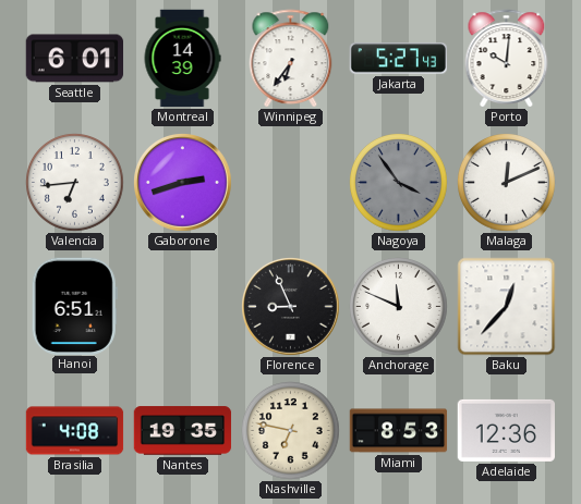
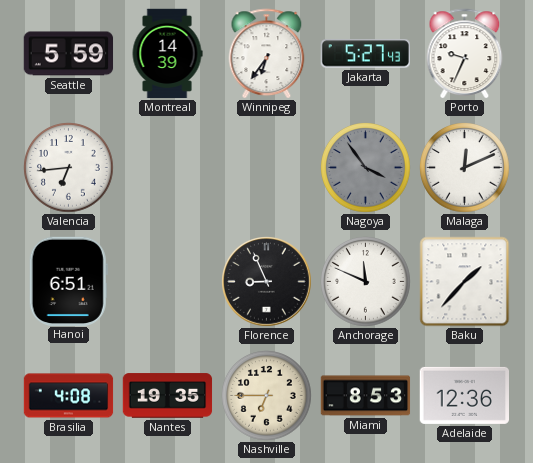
Seattle: 6:01 -> 5:59 (69, 54)
Porto: 10:01 -> 9:34 (465, 54)
Gaborone: 2:42 -> none (183, 183)
Baku: 12:37 -> 1:37 (465, 282)
Nashville: 6:47 -> 6:45 (267, 396)
